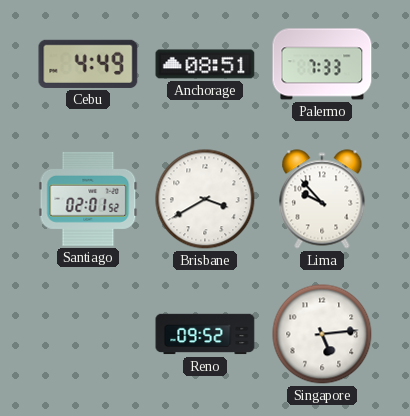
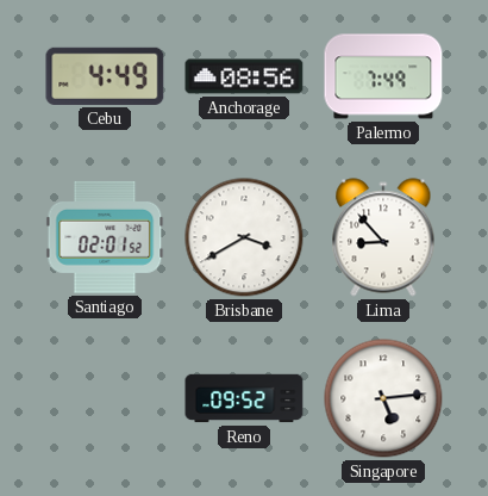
Anchorage: 08:51 -> 08:56 (244, 76)
Palermo: 7:33 -> 7:49 (383, 76)
Lima: 9:53 -> 8:53 (383, 237)
